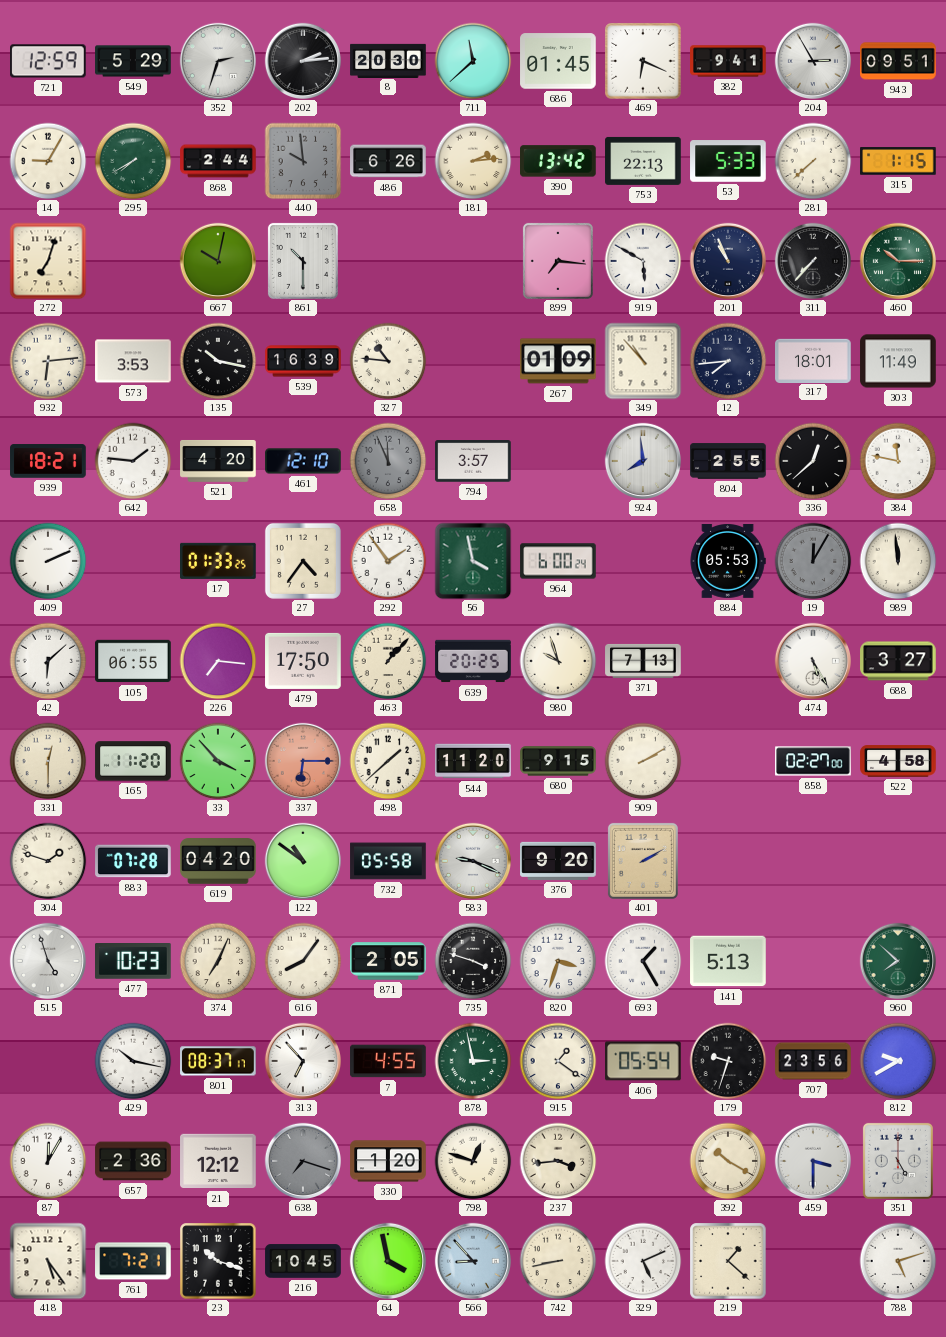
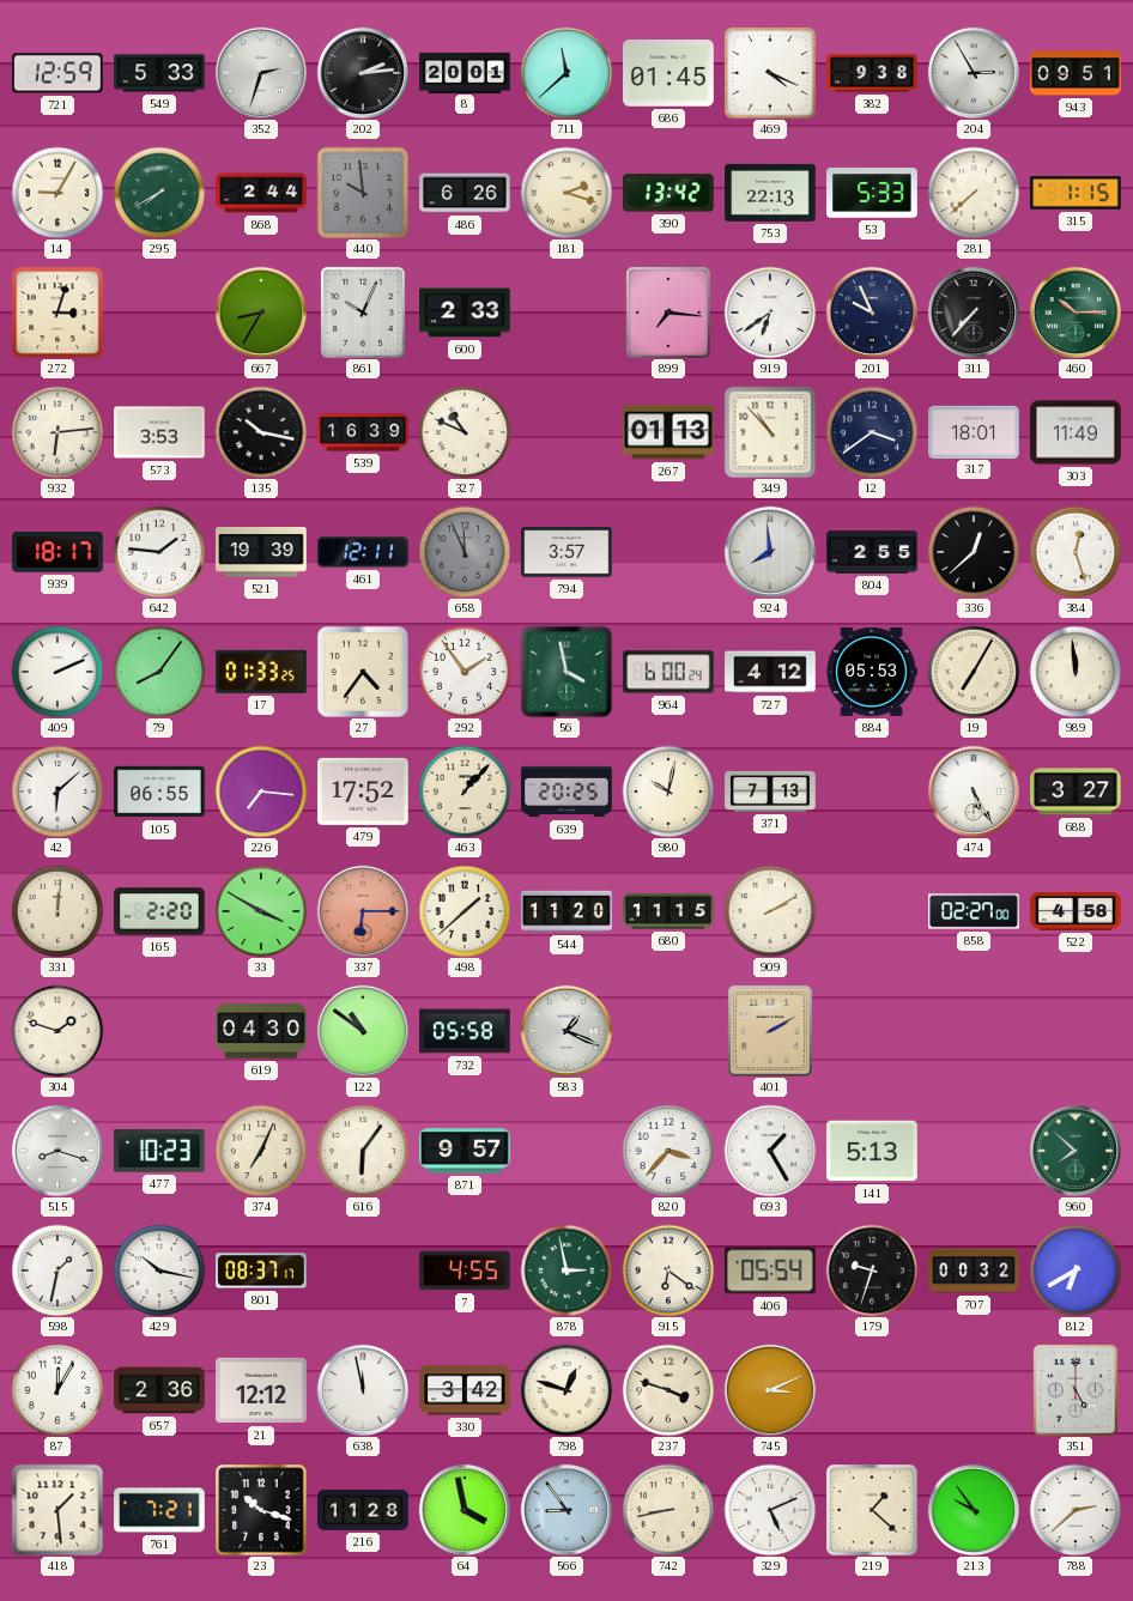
549: 5:29 -> 5:33 (159, 73)
8: 20:30 -> 20:01 (465, 72)
469: 6:19 -> 4:19 (770, 73)
382: 9:41 -> 9:38 (872, 73)
181: 2:14 -> 2:18 (566, 193)
272: 7:03 -> 3:03 (57, 313)
667: 10:02 -> 8:35 (260, 311)
861: 10:30 -> 10:04 (363, 313)
600: none -> 2:33 (465, 313)
919: 5:50 -> 6:39 (770, 313)
201: 10:56 -> 9:56 (871, 311)
327: 10:46 -> 10:49 (465, 432)
267: 01:09 -> 01:13 (668, 432)
12: 7:44 -> 3:39 (872, 432)
939: 18:21 -> 18:17 (57, 552)
521: 4:20 -> 19:39 (261, 552)
461: 12:10 -> 12:11 (363, 552)
384: 11:47 -> 12:27 (1076, 552)
79: none -> 8:06 (159, 672)
727: none -> 4:12 (770, 672)
19: 12:05 -> 7:05 (974, 672)
19 dial: grey -> cream (974, 672)
479: 17:50 -> 17:52 (363, 792)
980: 9:57 -> 10:02 (668, 792)
331: 12:30 -> 12:01 (57, 911)
165: 11:20 -> 2:20 (159, 911)
33: 3:53 -> 3:50 (261, 911)
680: 9:15 -> 11:15 (668, 911)
883: 07:28 -> none (133, 861)
619: 04:20 -> 04:30 (261, 1031)
583: 9:19 -> 1:19 (565, 1030)
376: 9:20 -> none (558, 861)
515: 4:57 -> 8:18 (56, 1150)
616: 8:06 -> 6:06 (363, 1151)
871: 2:05 -> 9:57 (465, 1151)
735: 3:48 -> none (473, 961)
820: 3:33 -> 3:37 (668, 1151)
598: none -> 1:32 (57, 1271)
313: 6:53 -> none (302, 1060)
915: 1:21 -> 6:21 (668, 1271)
707: 23:56 -> 00:32 (974, 1271)
812: 9:40 -> 6:40 (1076, 1271)
638: 7:18 -> 11:58 (362, 1389)
638 dial: grey -> white (362, 1389)
330: 1:20 -> 3:42 (465, 1390)
237: 3:44 -> 3:48 (668, 1390)
745: none -> 3:11 (769, 1389)
392: 10:20 -> none (728, 1161)
459: 3:30 -> none (812, 1160)
418: 5:24 -> 1:29 (57, 1510)
216: 10:45 -> 11:28 (363, 1510)
566: 8:53 -> 8:54 (565, 1509)
213: none -> 9:54 (973, 1509)
788: 5:12 -> 2:38 (1076, 1510)
